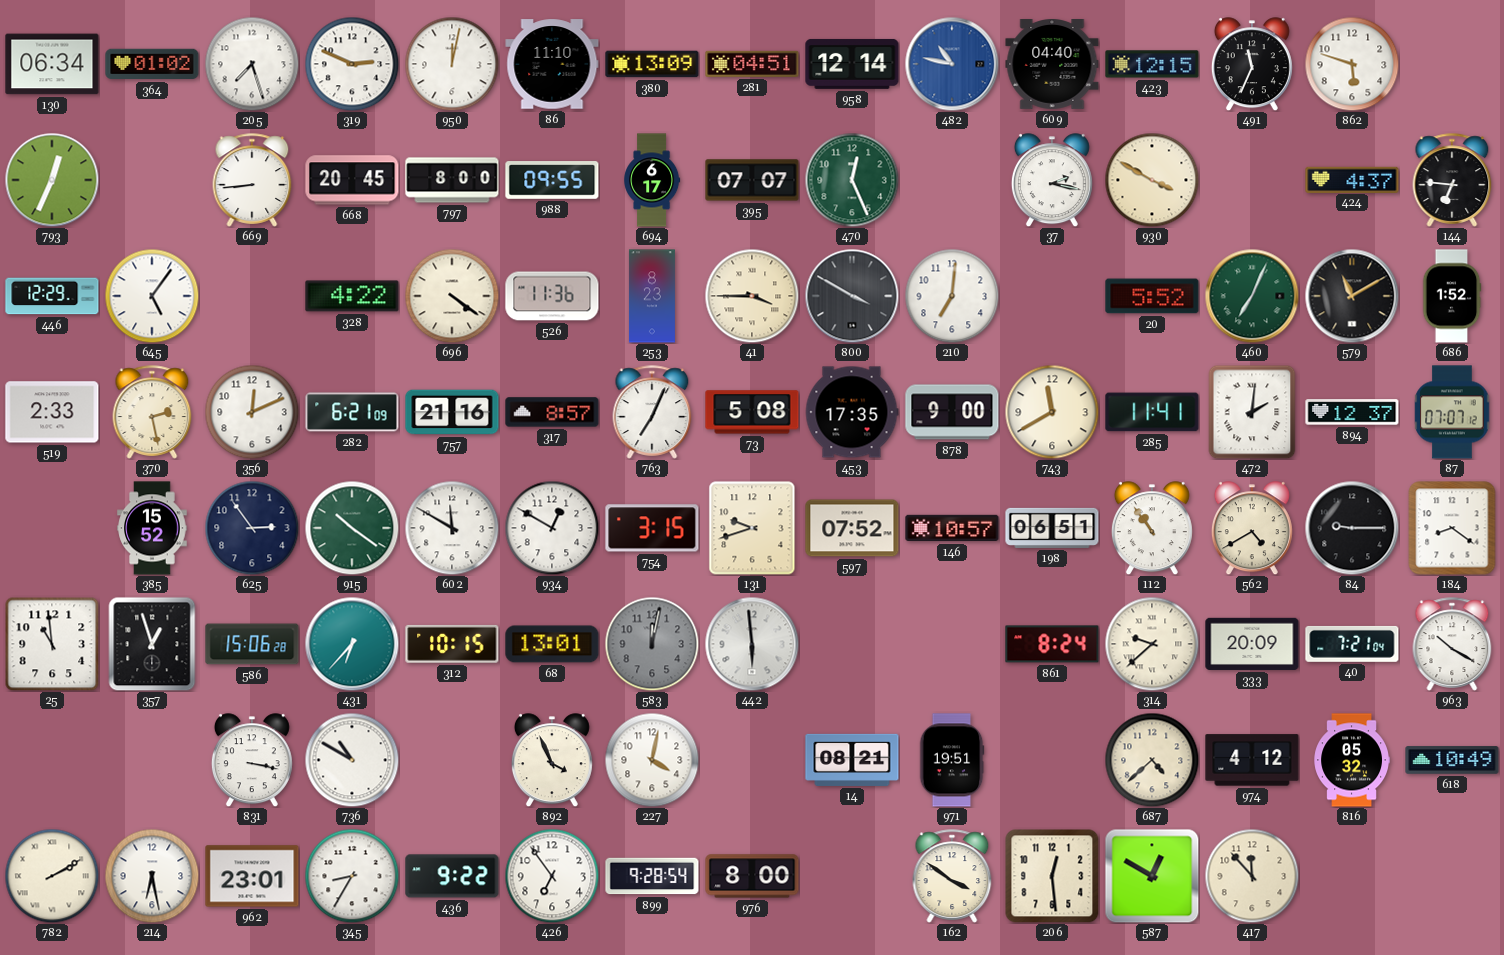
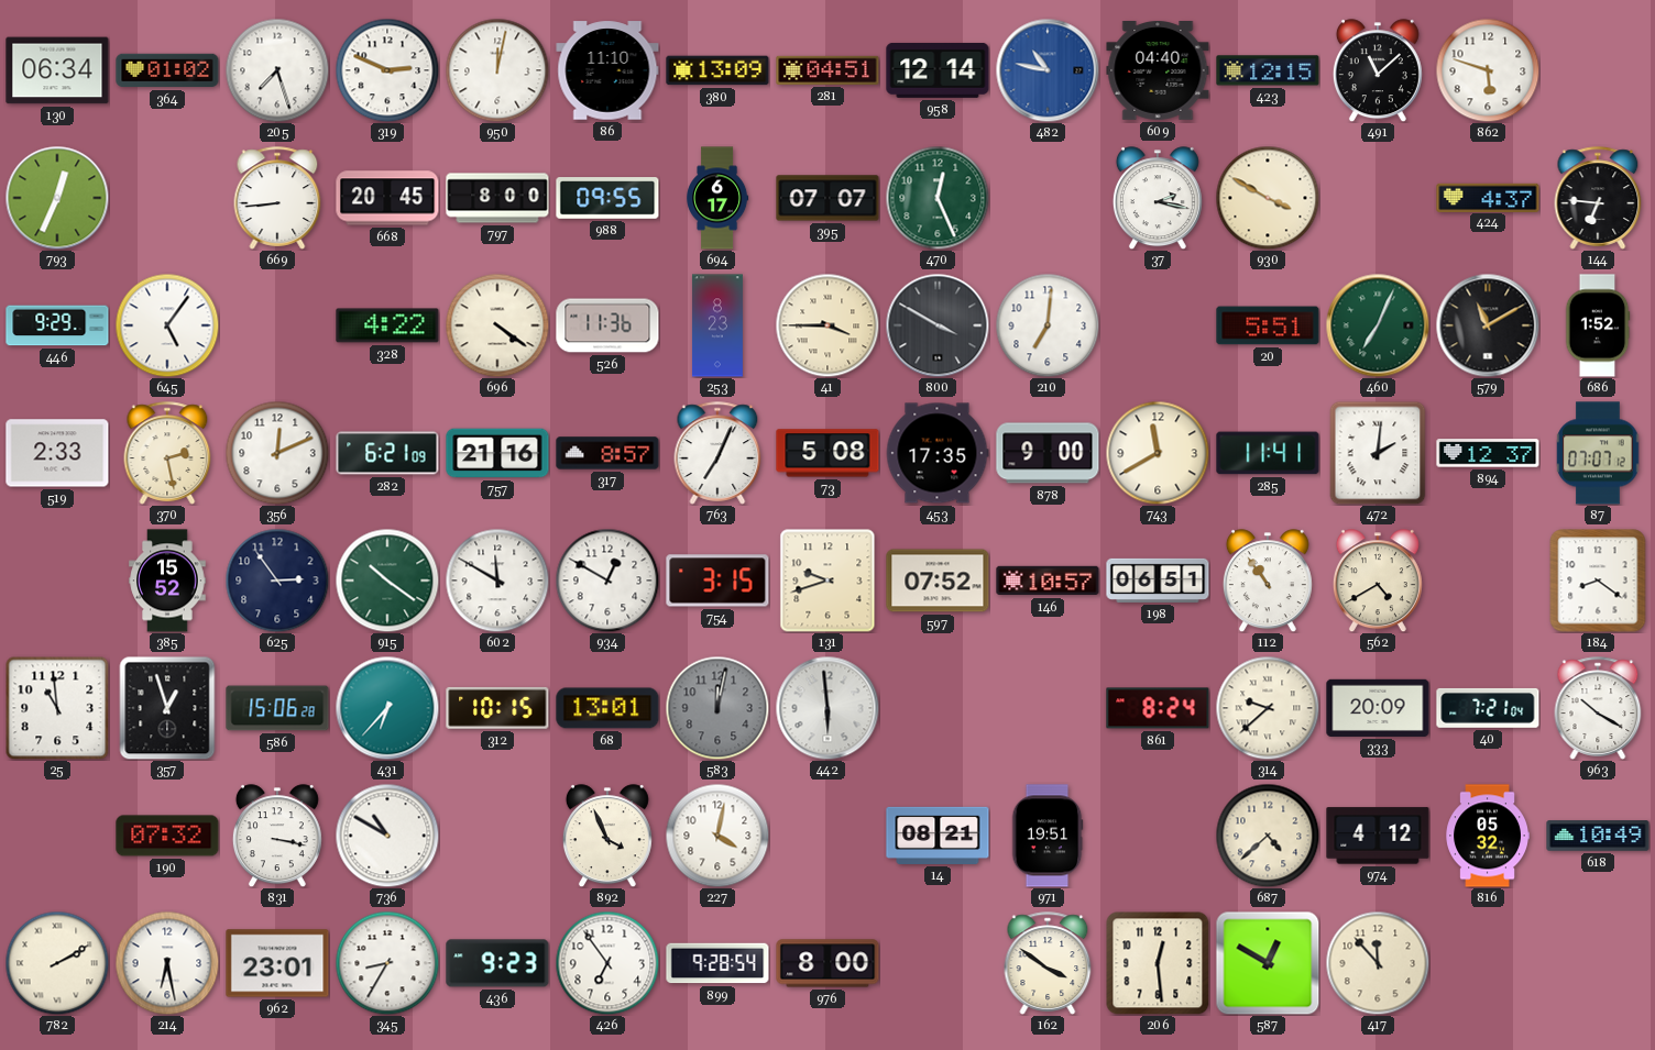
491: 11:34 -> 11:08 (1378, 70)
446: 12:29 -> 9:29 (57, 325)
20: 5:52 -> 5:51 (1268, 325)
84: 9:15 -> none (1352, 528)
190: none -> 07:32 (167, 836)
436: 9:22 -> 9:23 (497, 963)
